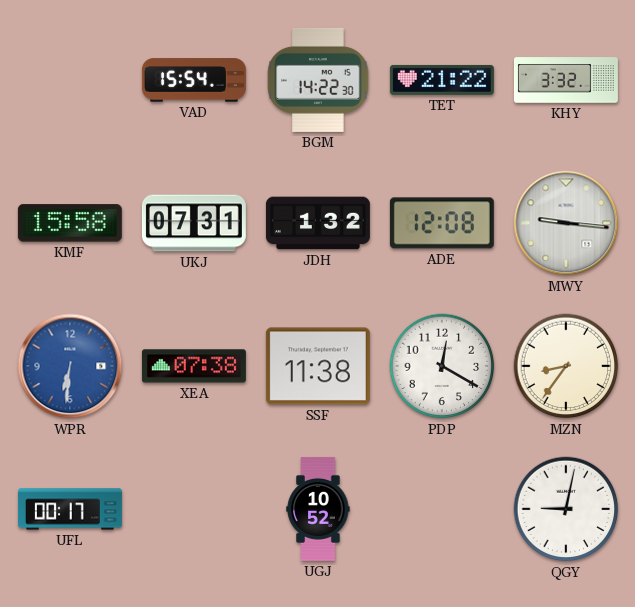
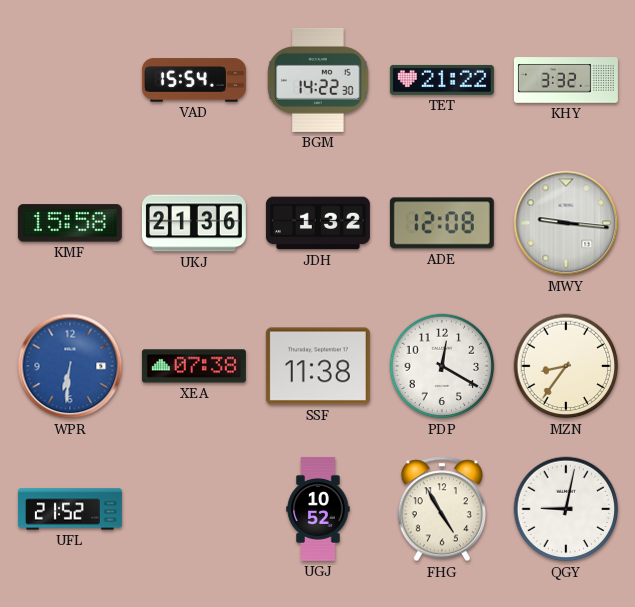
UKJ: 07:31 -> 21:36 (194, 223)
UFL: 00:17 -> 21:52 (70, 509)
FHG: none -> 4:55 (441, 509)
